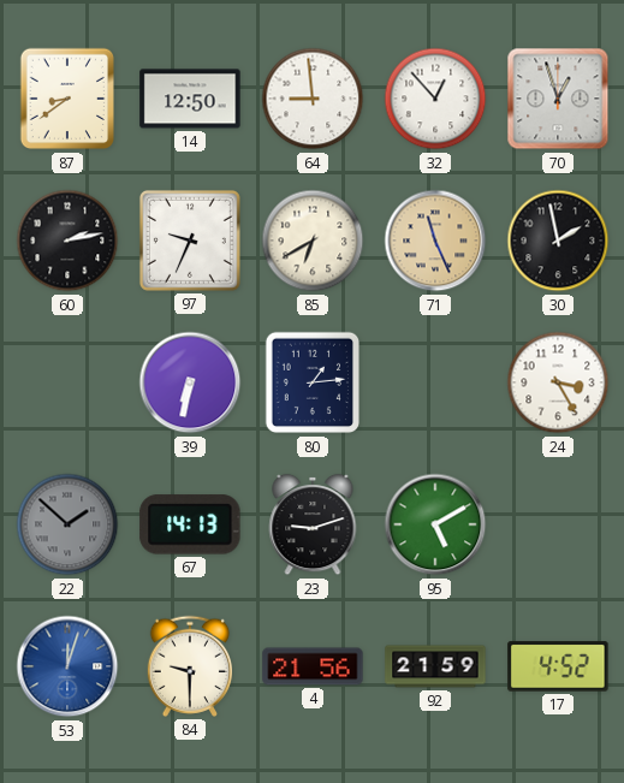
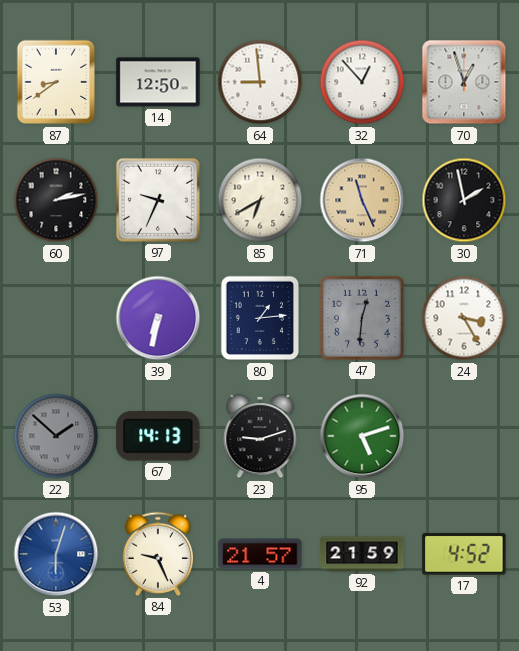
47: none -> 12:31 (362, 318)
95: 5:10 -> 5:12 (362, 436)
53: 12:03 -> 6:03 (56, 554)
84: 9:30 -> 9:26 (157, 554)
4: 21:56 -> 21:57 (260, 554)
